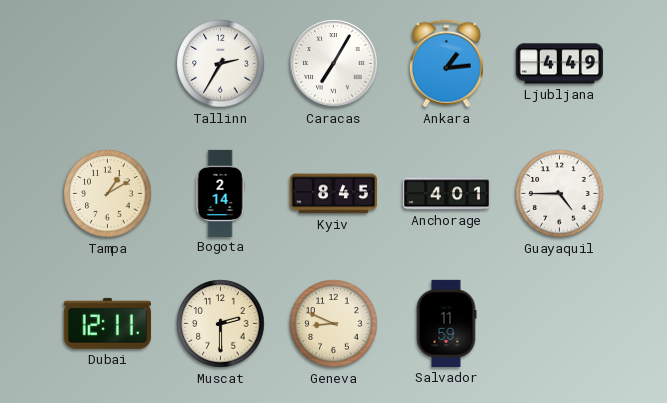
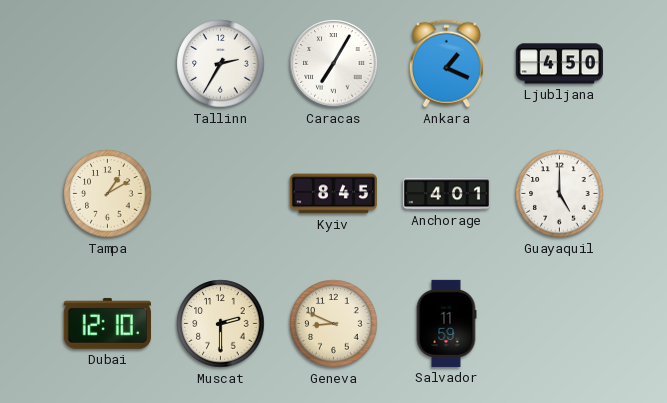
Ankara: 1:14 -> 1:19 (446, 64)
Ljubljana: 4:49 -> 4:50 (559, 64)
Bogota: 2:14 -> none (220, 193)
Guayaquil: 4:45 -> 5:00 (560, 194)
Dubai: 12:11 -> 12:10 (107, 323)
